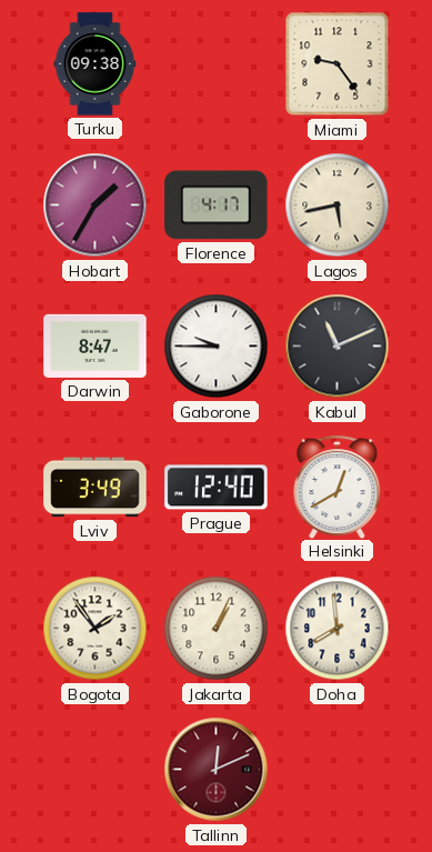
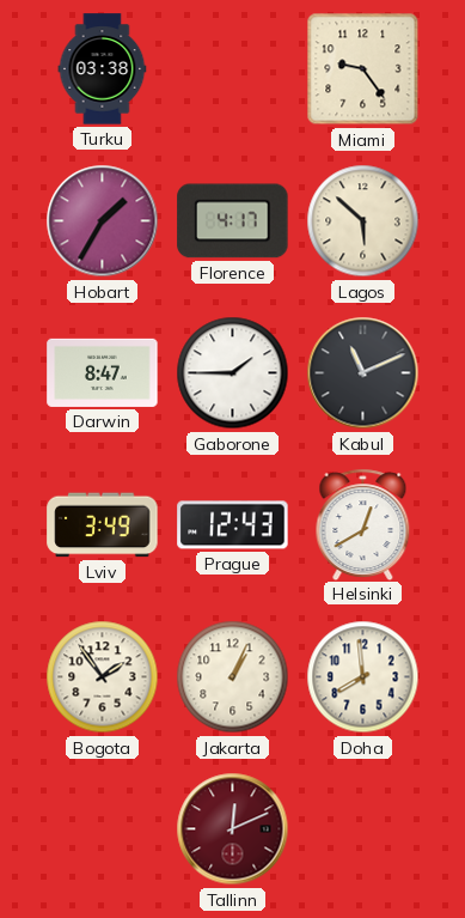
Turku: 09:38 -> 03:38 (103, 69)
Lagos: 5:43 -> 5:52 (363, 221)
Gaborone: 9:45 -> 1:45 (233, 373)
Prague: 12:40 -> 12:43 (233, 525)
